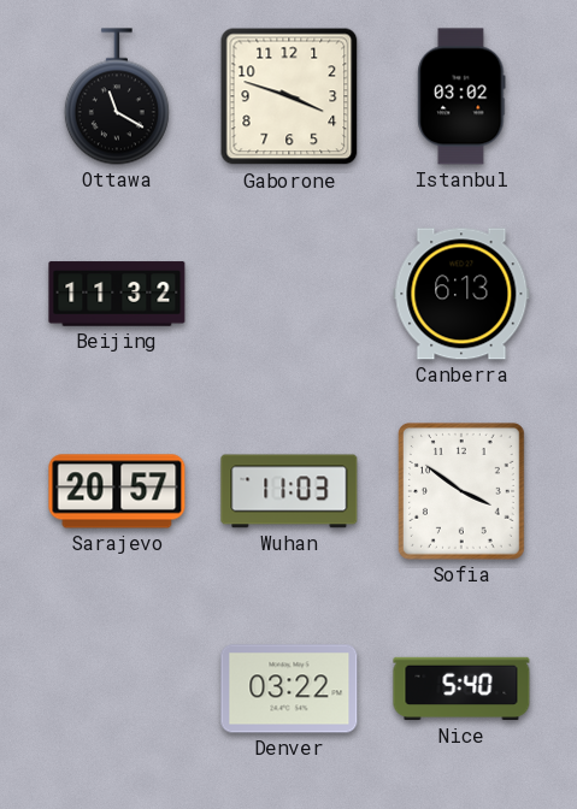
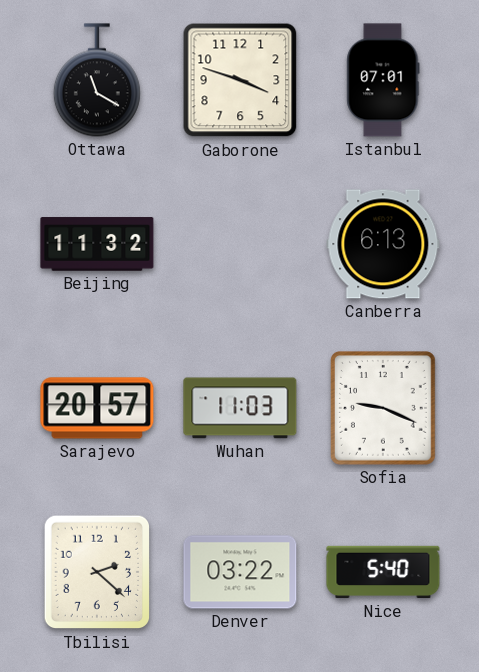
Istanbul: 03:02 -> 07:01 (383, 80)
Sofia: 3:51 -> 9:19 (383, 409)
Tbilisi: none -> 2:22 (96, 572)
